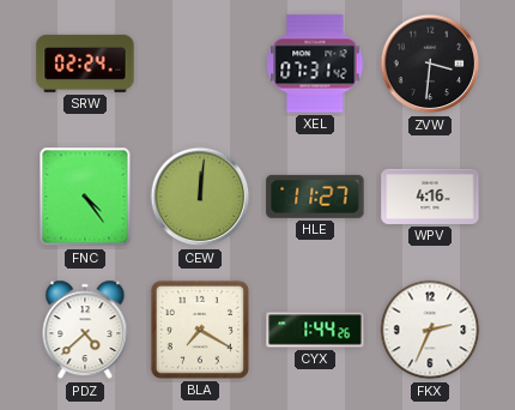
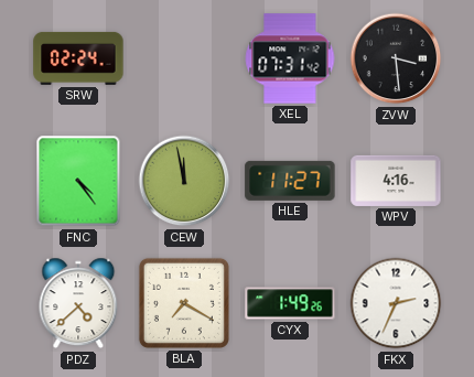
ZVW: 3:31 -> 3:29 (396, 58)
CEW: 12:01 -> 11:58 (184, 181)
CYX: 1:44 -> 1:49 (290, 303)
